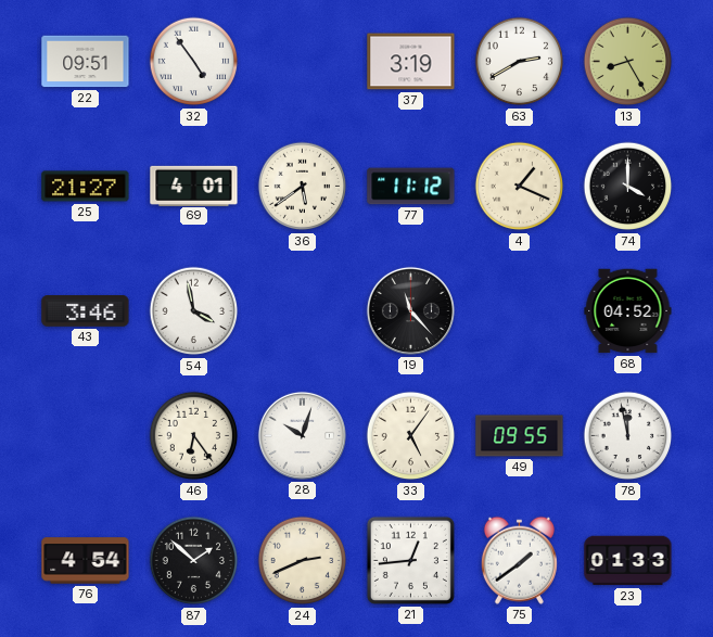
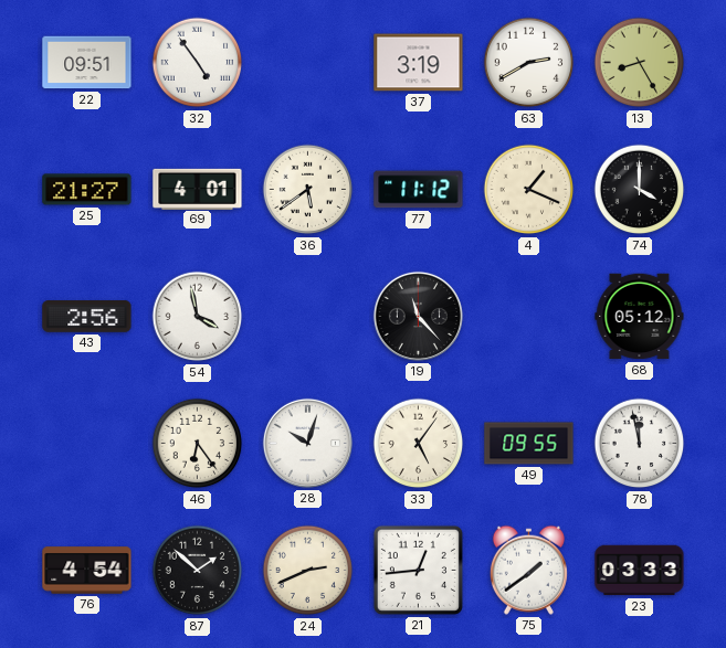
43: 3:46 -> 2:56 (87, 317)
68: 04:52 -> 05:12 (640, 317)
23: 01:33 -> 03:33 (640, 571)
